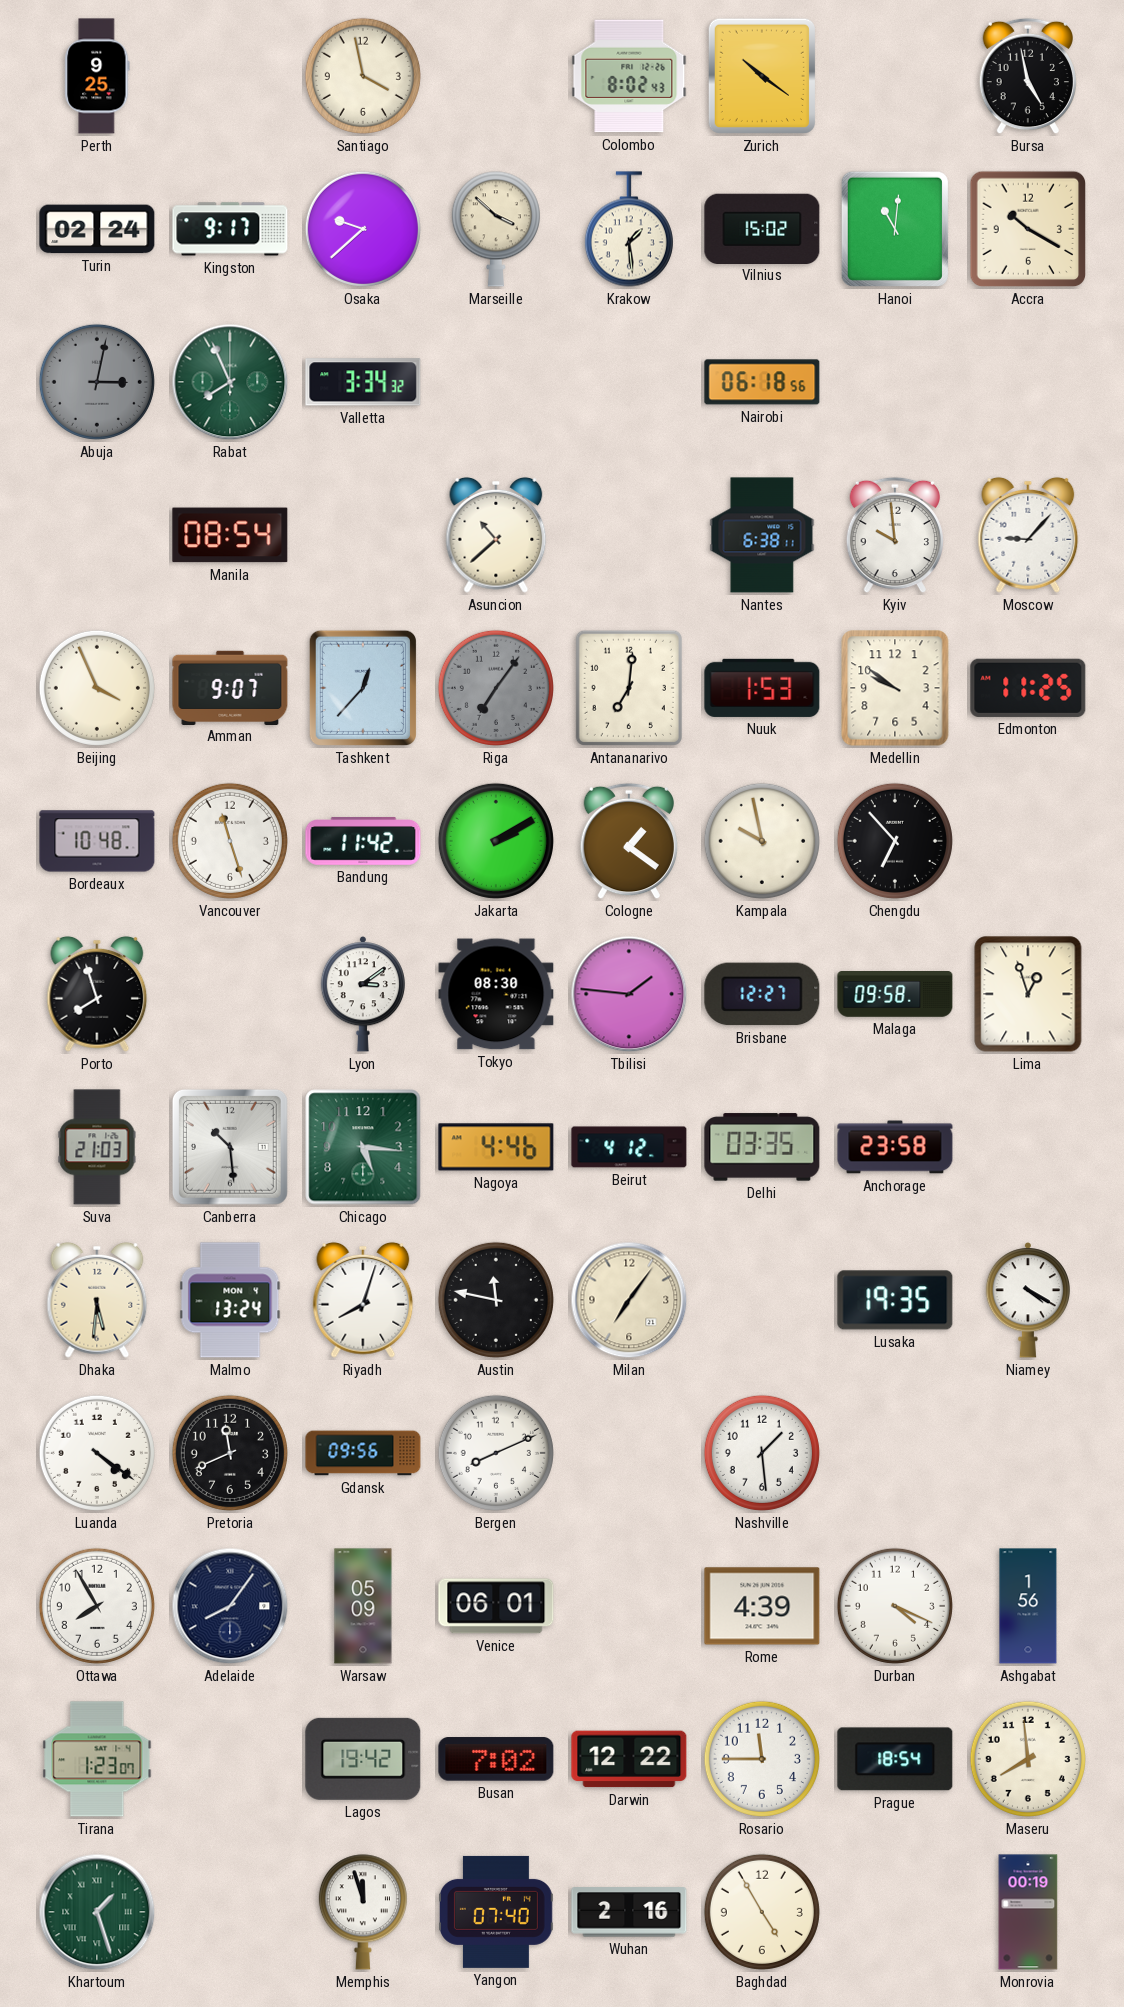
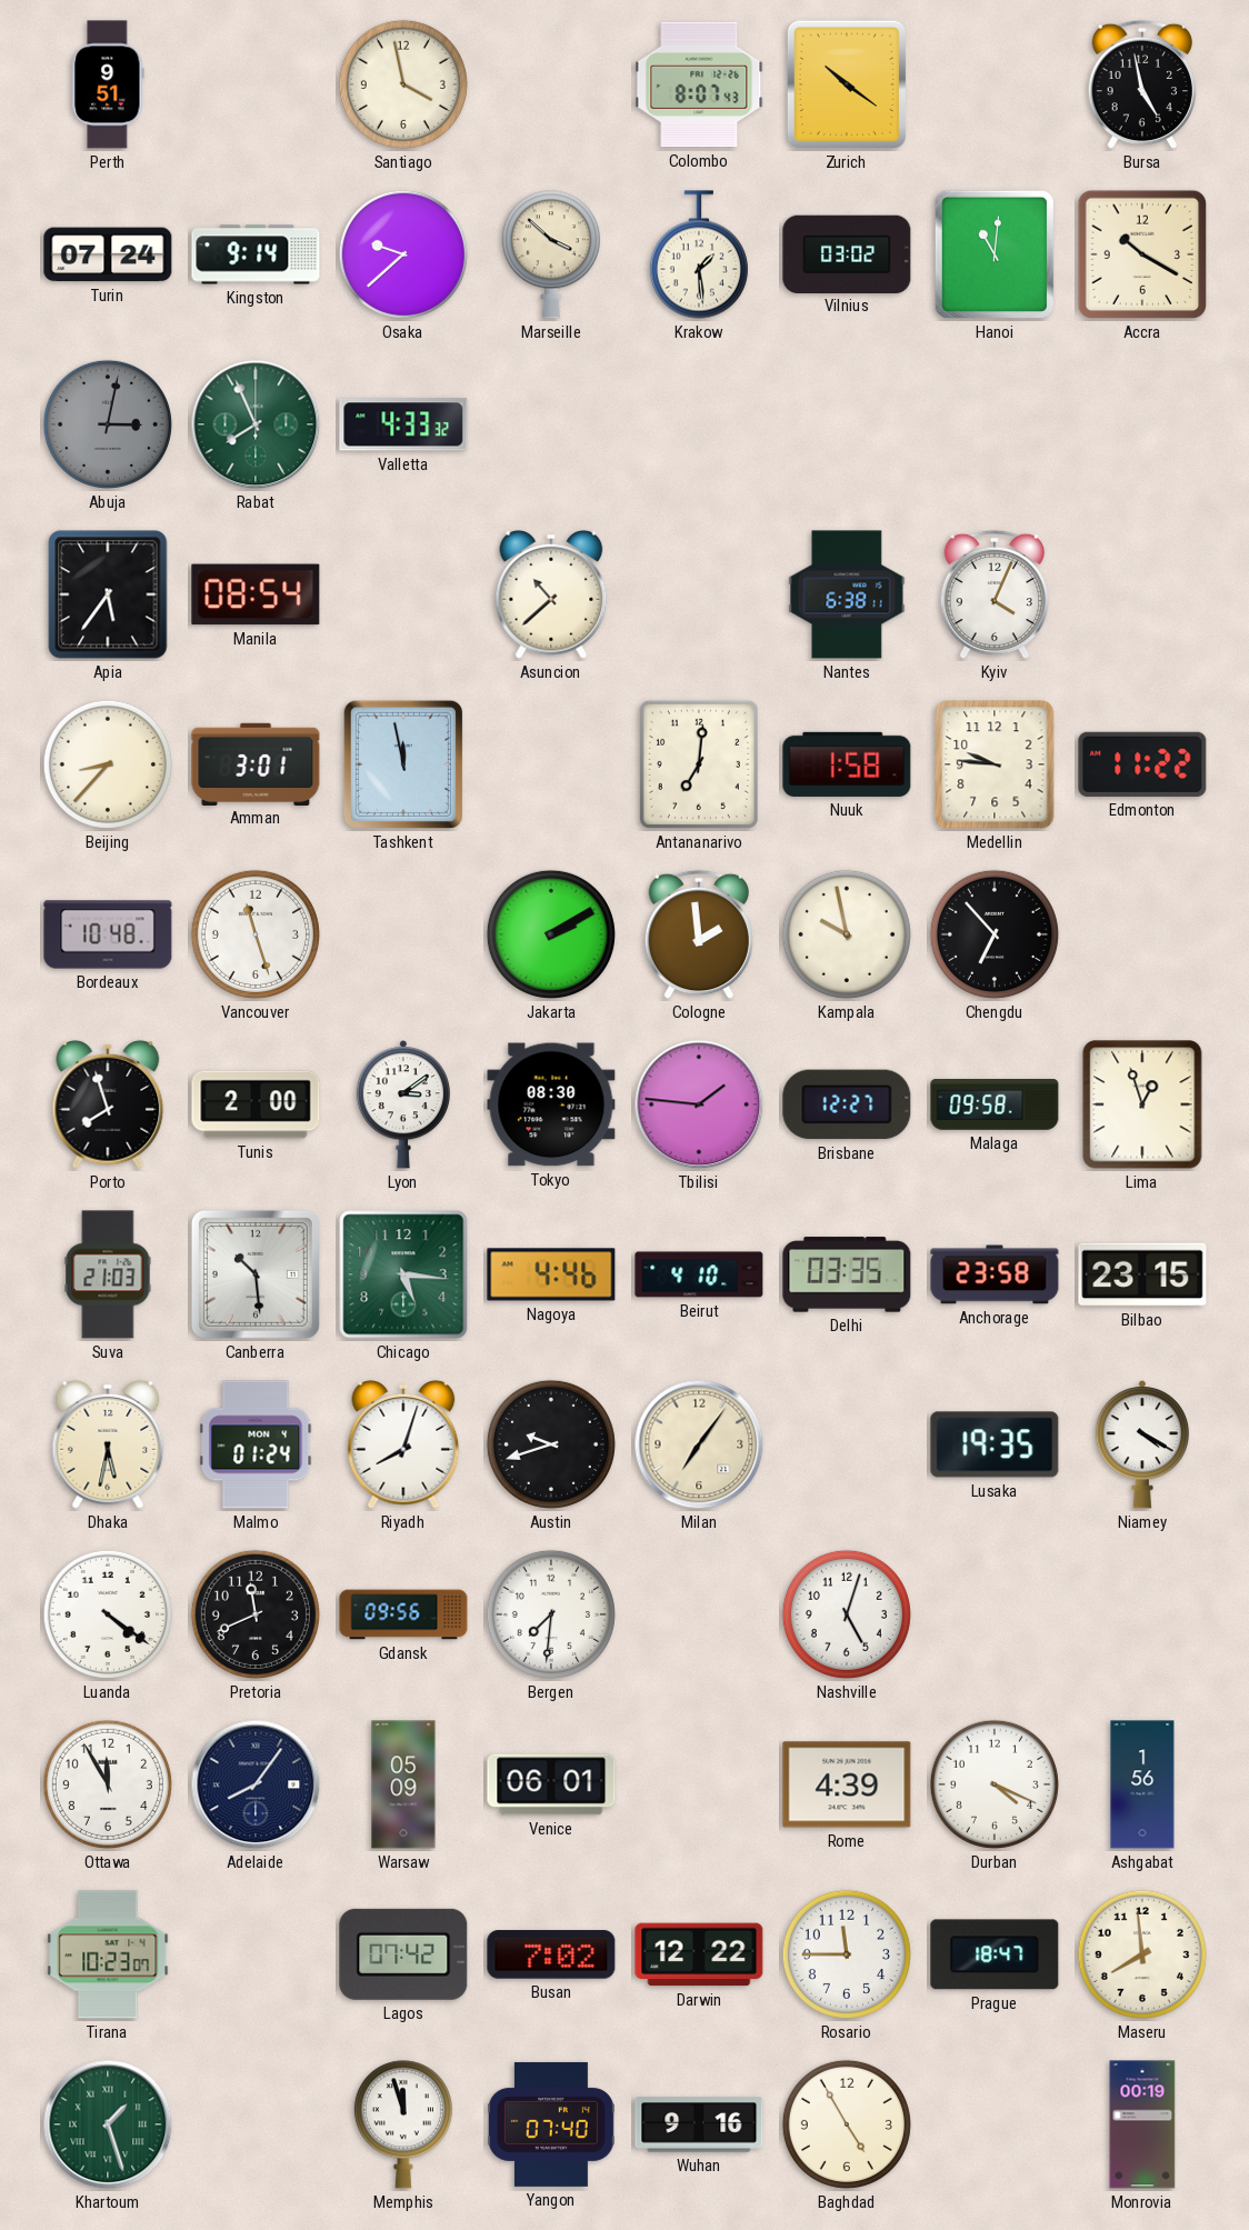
Perth: 9:25 -> 9:51 (108, 84)
Colombo: 8:02 -> 8:07 (699, 84)
Turin: 02:24 -> 07:24 (108, 254)
Kingston: 9:17 -> 9:14 (256, 254)
Vilnius: 15:02 -> 03:02 (847, 253)
Valletta: 3:34 -> 4:33 (403, 424)
Nairobi: 06:18 -> none (762, 382)
Apia: none -> 5:36 (108, 594)
Kyiv: 9:59 -> 4:04 (993, 594)
Moscow: 9:07 -> none (1028, 535)
Beijing: 3:56 -> 8:37 (108, 764)
Amman: 9:07 -> 3:01 (256, 763)
Tashkent: 12:37 -> 11:58 (403, 764)
Riga: 7:06 -> none (496, 688)
Nuuk: 1:53 -> 1:58 (847, 764)
Medellin: 9:51 -> 9:46 (995, 764)
Edmonton: 11:25 -> 11:22 (1142, 764)
Bandung: 11:42 -> none (363, 842)
Cologne: 1:21 -> 1:59 (698, 934)
Tunis: none -> 2:00 (256, 1104)
Beirut: 4:12 -> 4:10 (699, 1274)
Bilbao: none -> 23:15 (1142, 1274)
Dhaka: 5:31 -> 5:32 (108, 1444)
Malmo: 13:24 -> 01:24 (256, 1444)
Austin: 11:47 -> 9:42 (551, 1444)
Bergen: 8:11 -> 7:31 (551, 1614)
Nashville: 1:29 -> 5:03 (847, 1614)
Ottawa: 7:55 -> 11:55 (108, 1784)
Tirana: 1:23 -> 10:23 (108, 1954)
Lagos: 19:42 -> 07:42 (403, 1954)
Prague: 18:54 -> 18:47 (995, 1954)
Wuhan: 2:16 -> 9:16 (699, 2124)
